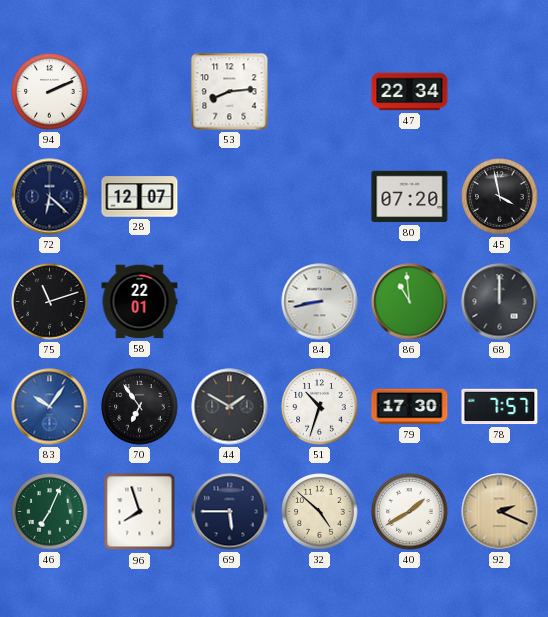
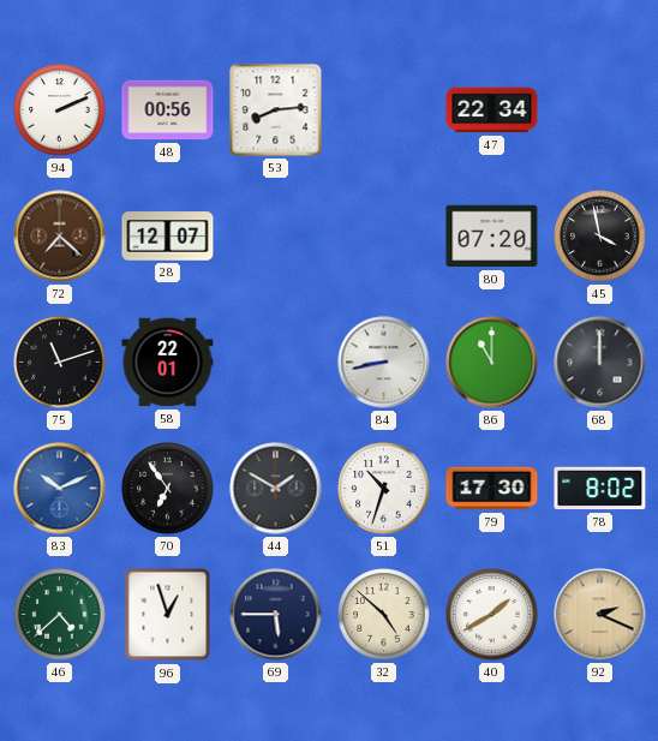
48: none -> 00:56 (168, 110)
72: 6:22 -> 7:22 (60, 237)
72 dial: navy -> brown (60, 237)
86: 10:59 -> 11:00 (492, 363)
83: 10:06 -> 10:11 (60, 489)
78: 7:57 -> 8:02 (600, 489)
46: 7:04 -> 4:38 (60, 615)
96: 7:57 -> 12:57 (168, 615)
